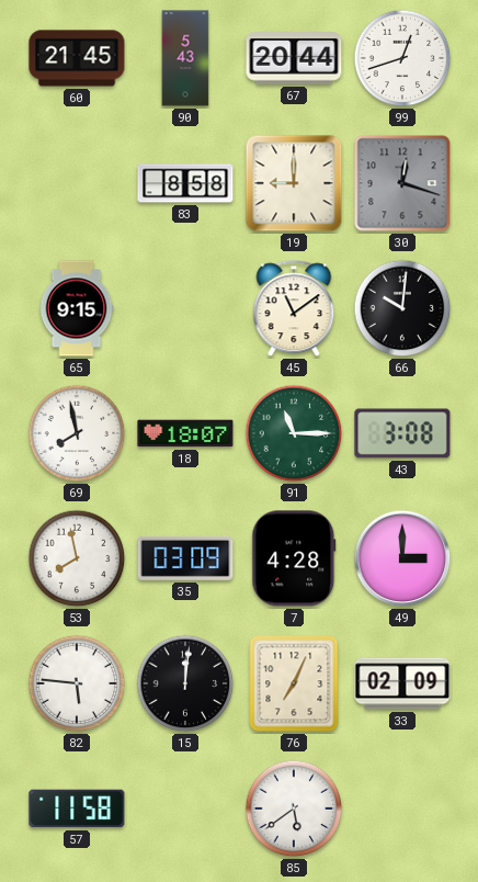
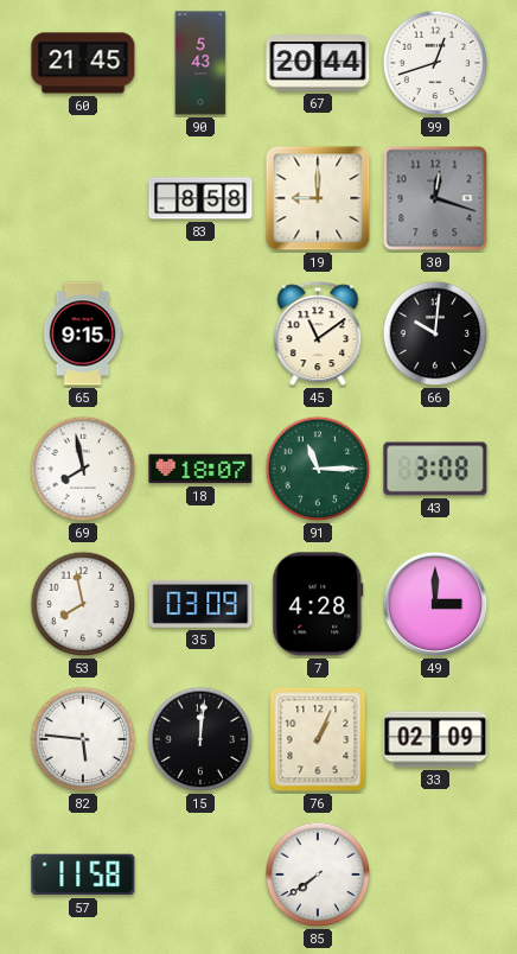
76: 7:04 -> 1:04 (318, 739)
85: 5:39 -> 7:39 (318, 874)
